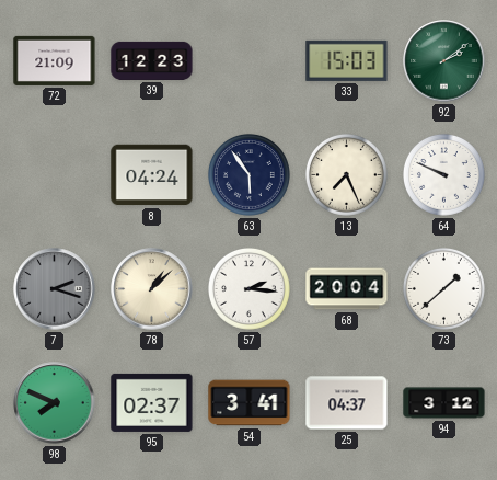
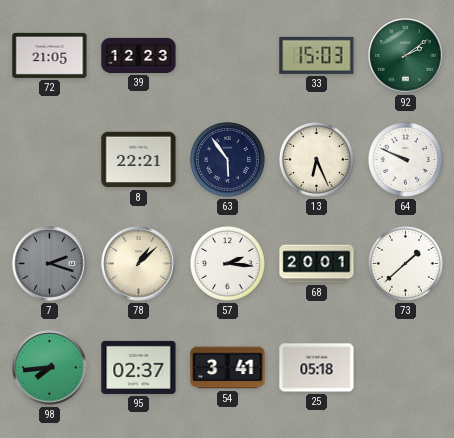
72: 21:09 -> 21:05 (50, 55)
8: 04:24 -> 22:21 (139, 160)
13: 7:26 -> 6:26 (316, 159)
68: 20:04 -> 20:01 (317, 264)
98: 7:49 -> 7:44 (50, 368)
25: 04:37 -> 05:18 (317, 368)
94: 3:12 -> none (444, 403)
